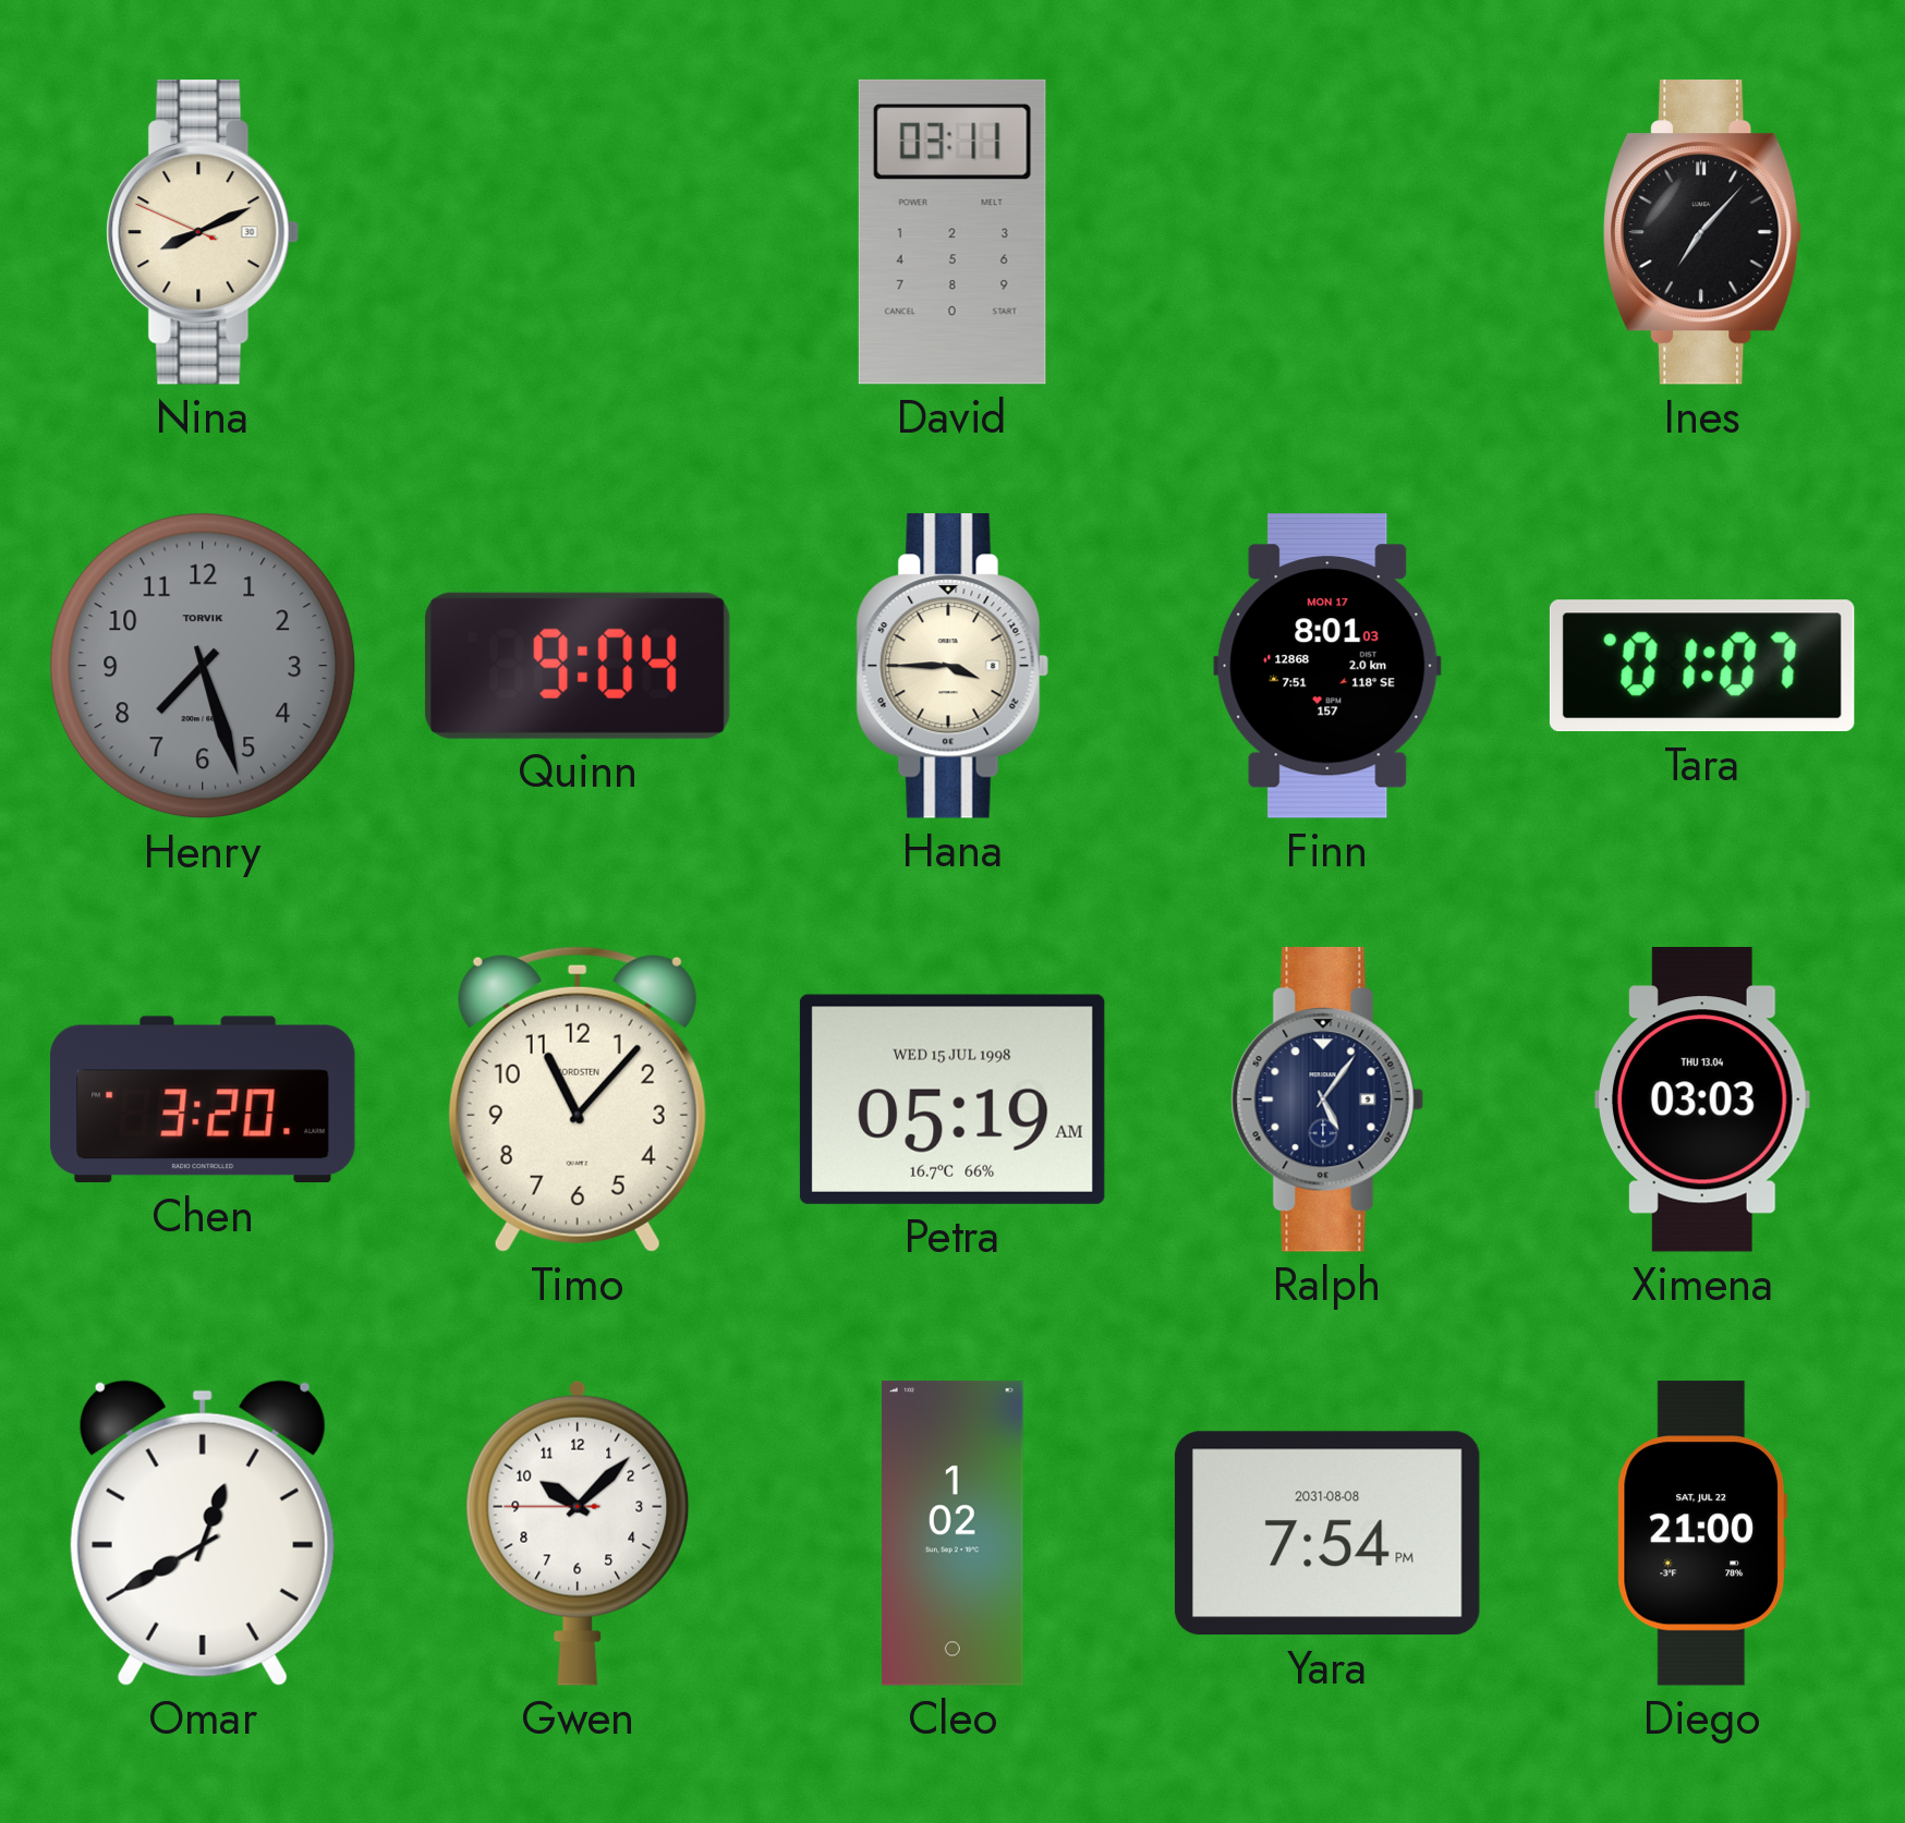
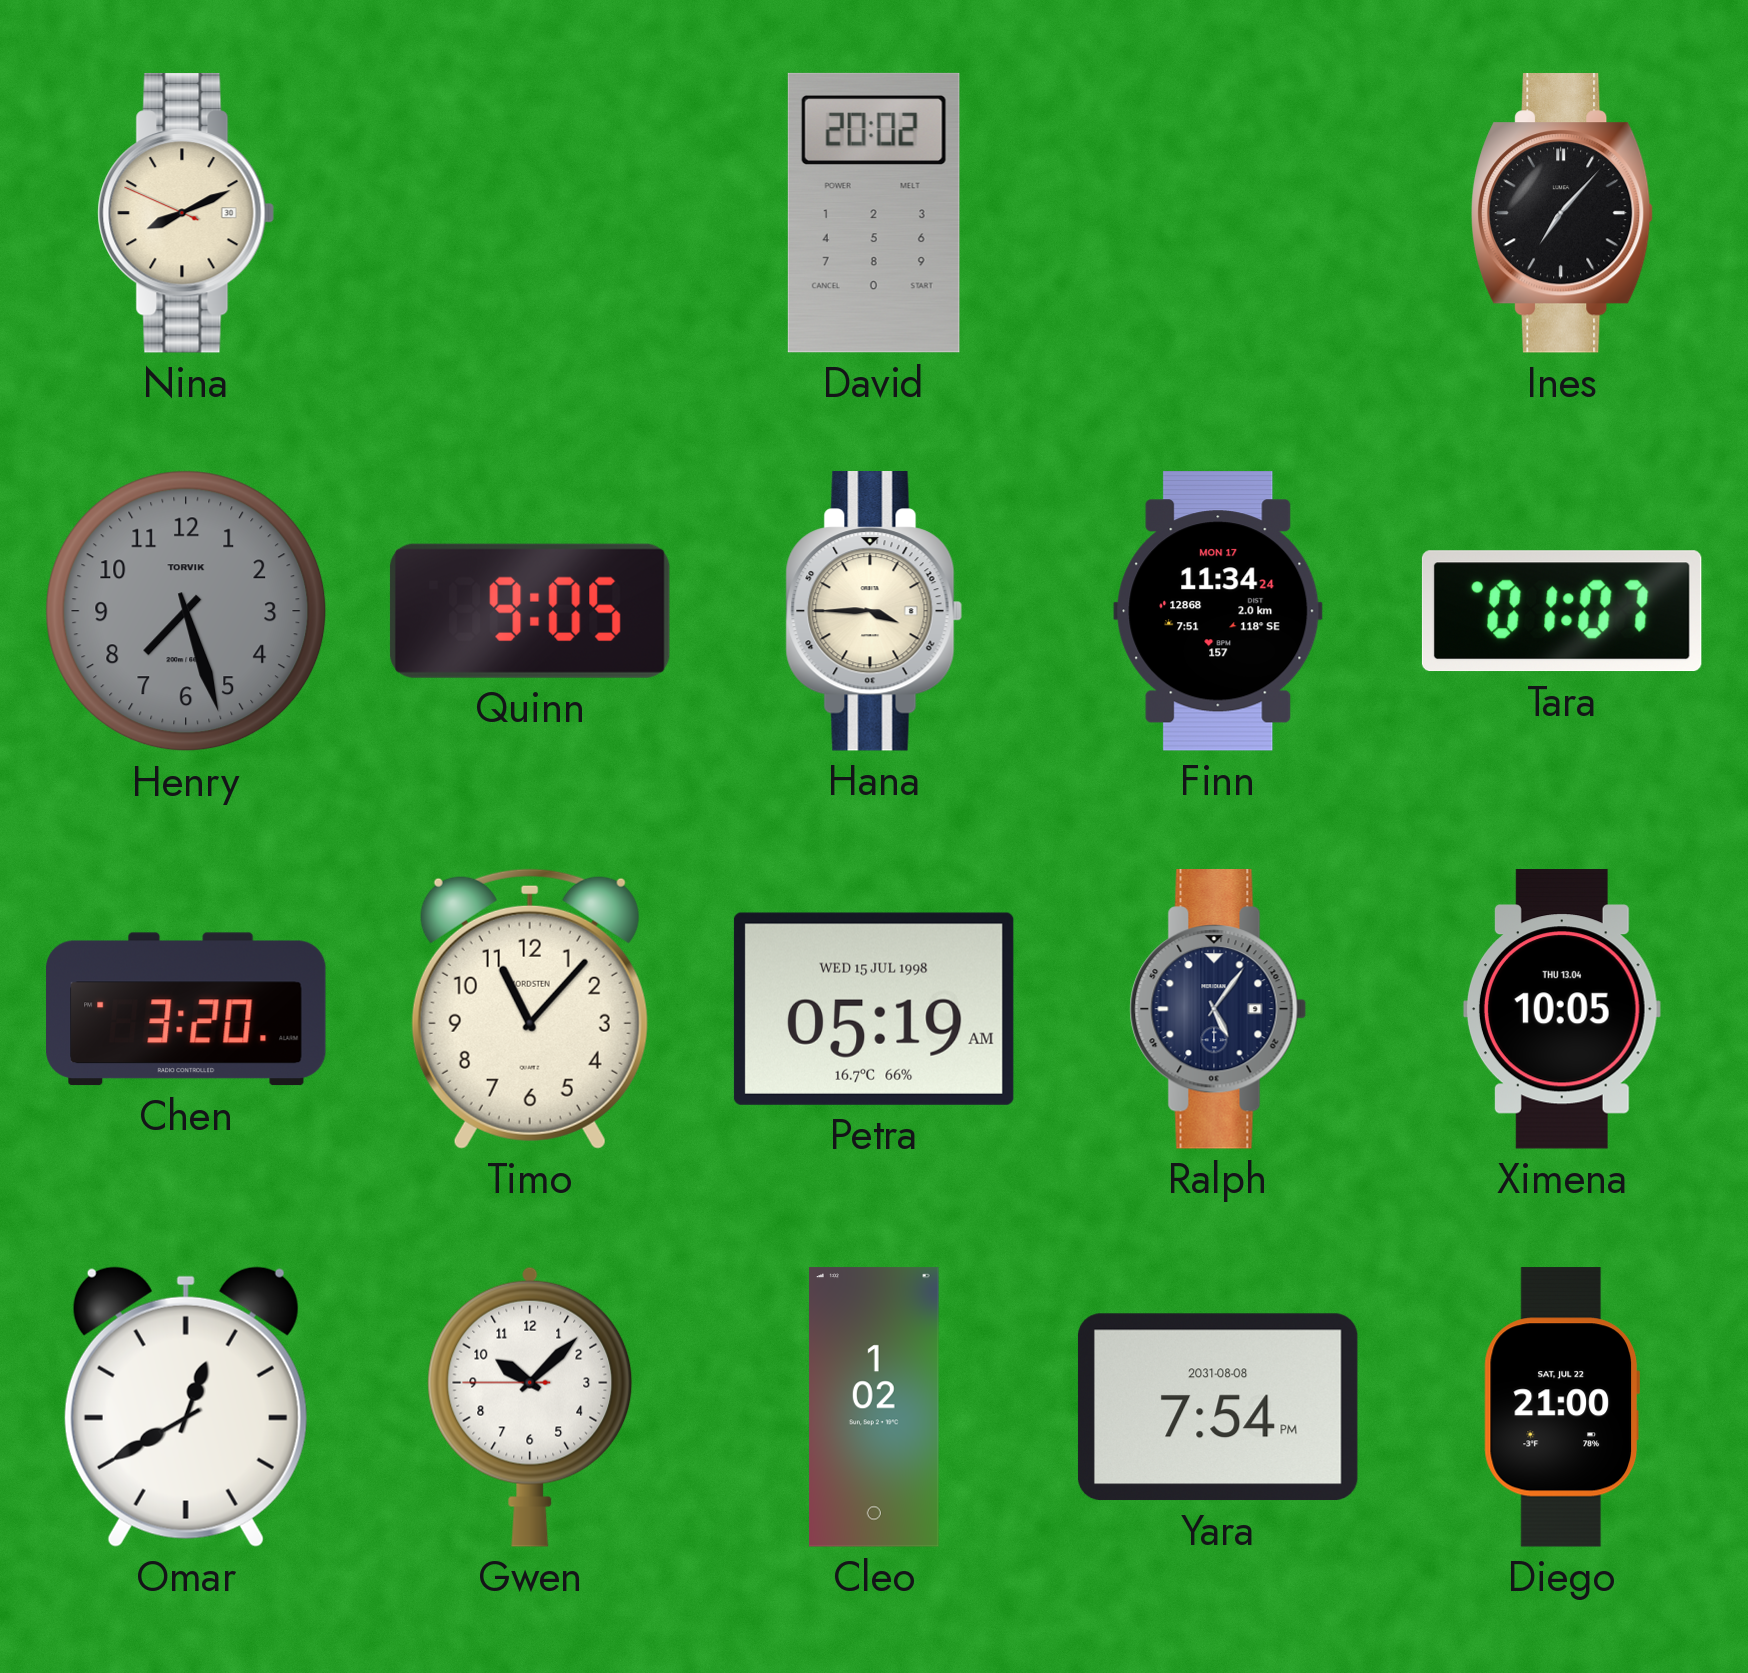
David: 03:11 -> 20:02 (874, 213)
Quinn: 9:04 -> 9:05 (530, 611)
Finn: 8:01 -> 11:34 (1218, 612)
Ximena: 03:03 -> 10:05 (1562, 1010)
